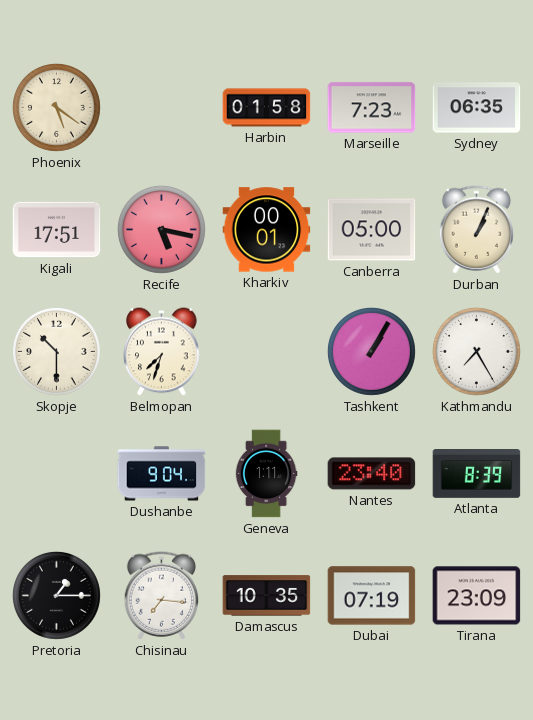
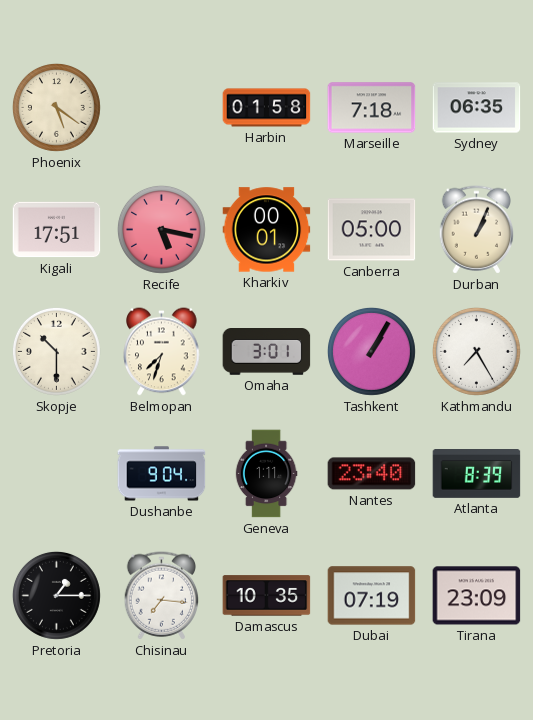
Marseille: 7:23 -> 7:18 (372, 108)
Omaha: none -> 3:01 (267, 352)
